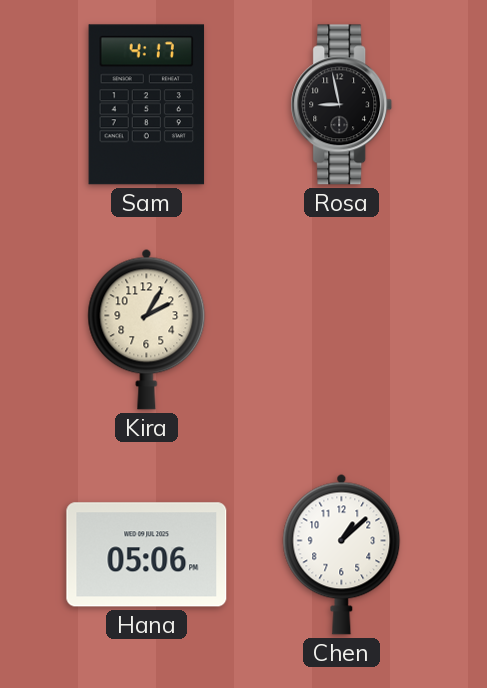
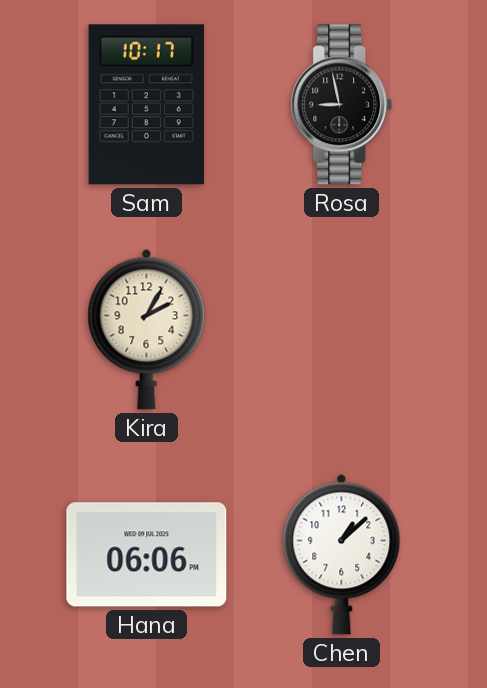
Sam: 4:17 -> 10:17 (147, 105)
Hana: 05:06 -> 06:06 (147, 555)
